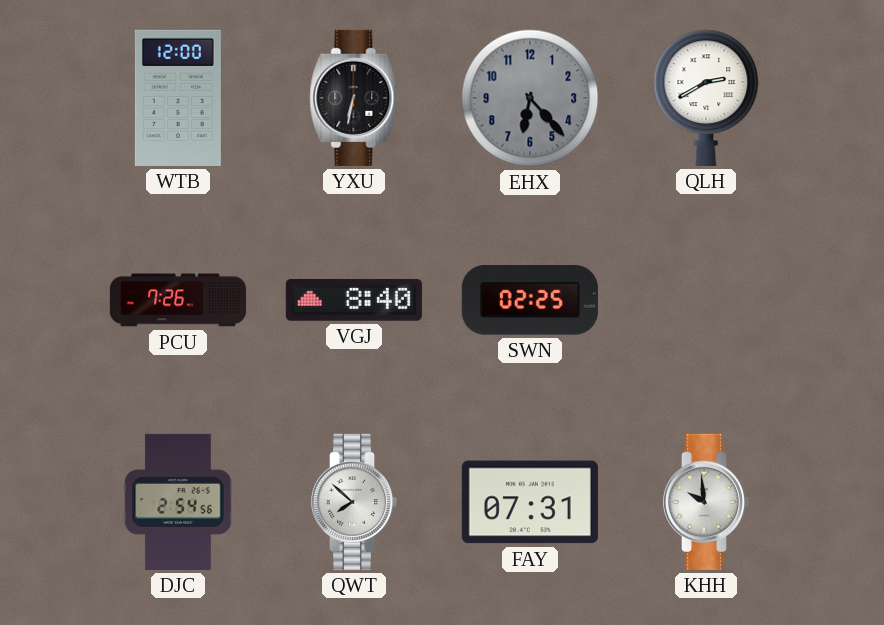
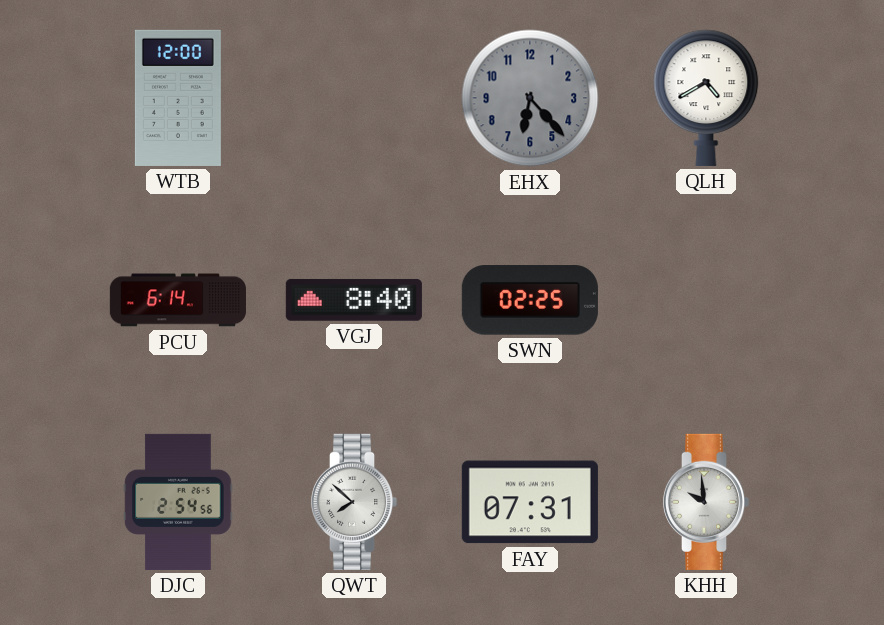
YXU: 6:32 -> none (354, 98)
QLH: 2:40 -> 4:40 (706, 98)
PCU: 7:26 -> 6:14 (178, 300)
